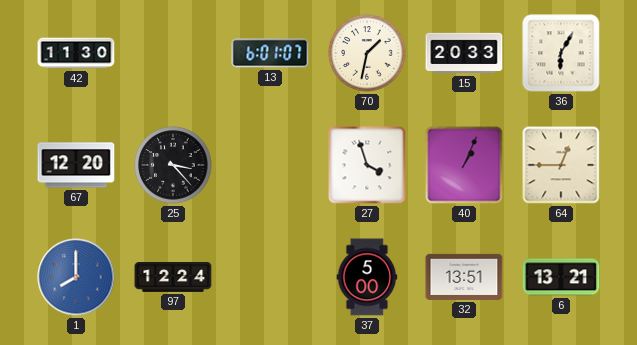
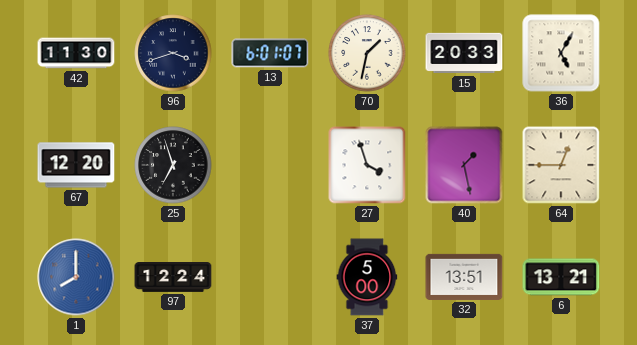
96: none -> 3:42 (173, 53)
36: 6:05 -> 5:05 (561, 53)
25: 3:23 -> 6:57 (173, 165)
40: 1:04 -> 1:28 (464, 165)
